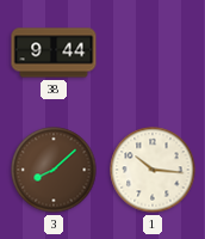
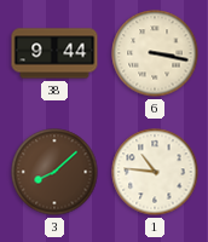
6: none -> 3:17 (155, 53)
1: 10:16 -> 10:46 (155, 172)
